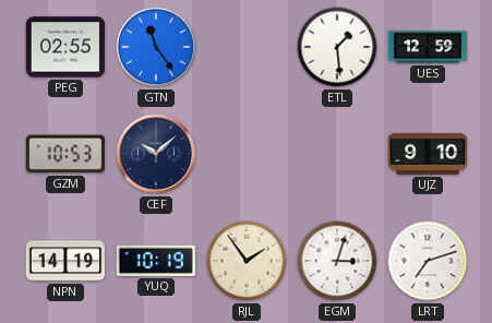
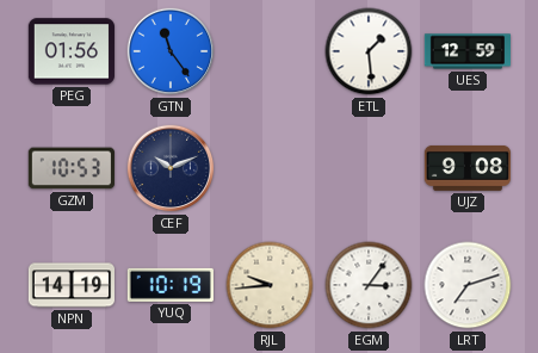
PEG: 02:55 -> 01:56 (70, 51)
CEF: 10:08 -> 10:11 (171, 168)
UJZ: 9:10 -> 9:08 (466, 168)
RJL: 1:54 -> 9:44 (270, 285)
EGM: 3:03 -> 3:06 (369, 285)
